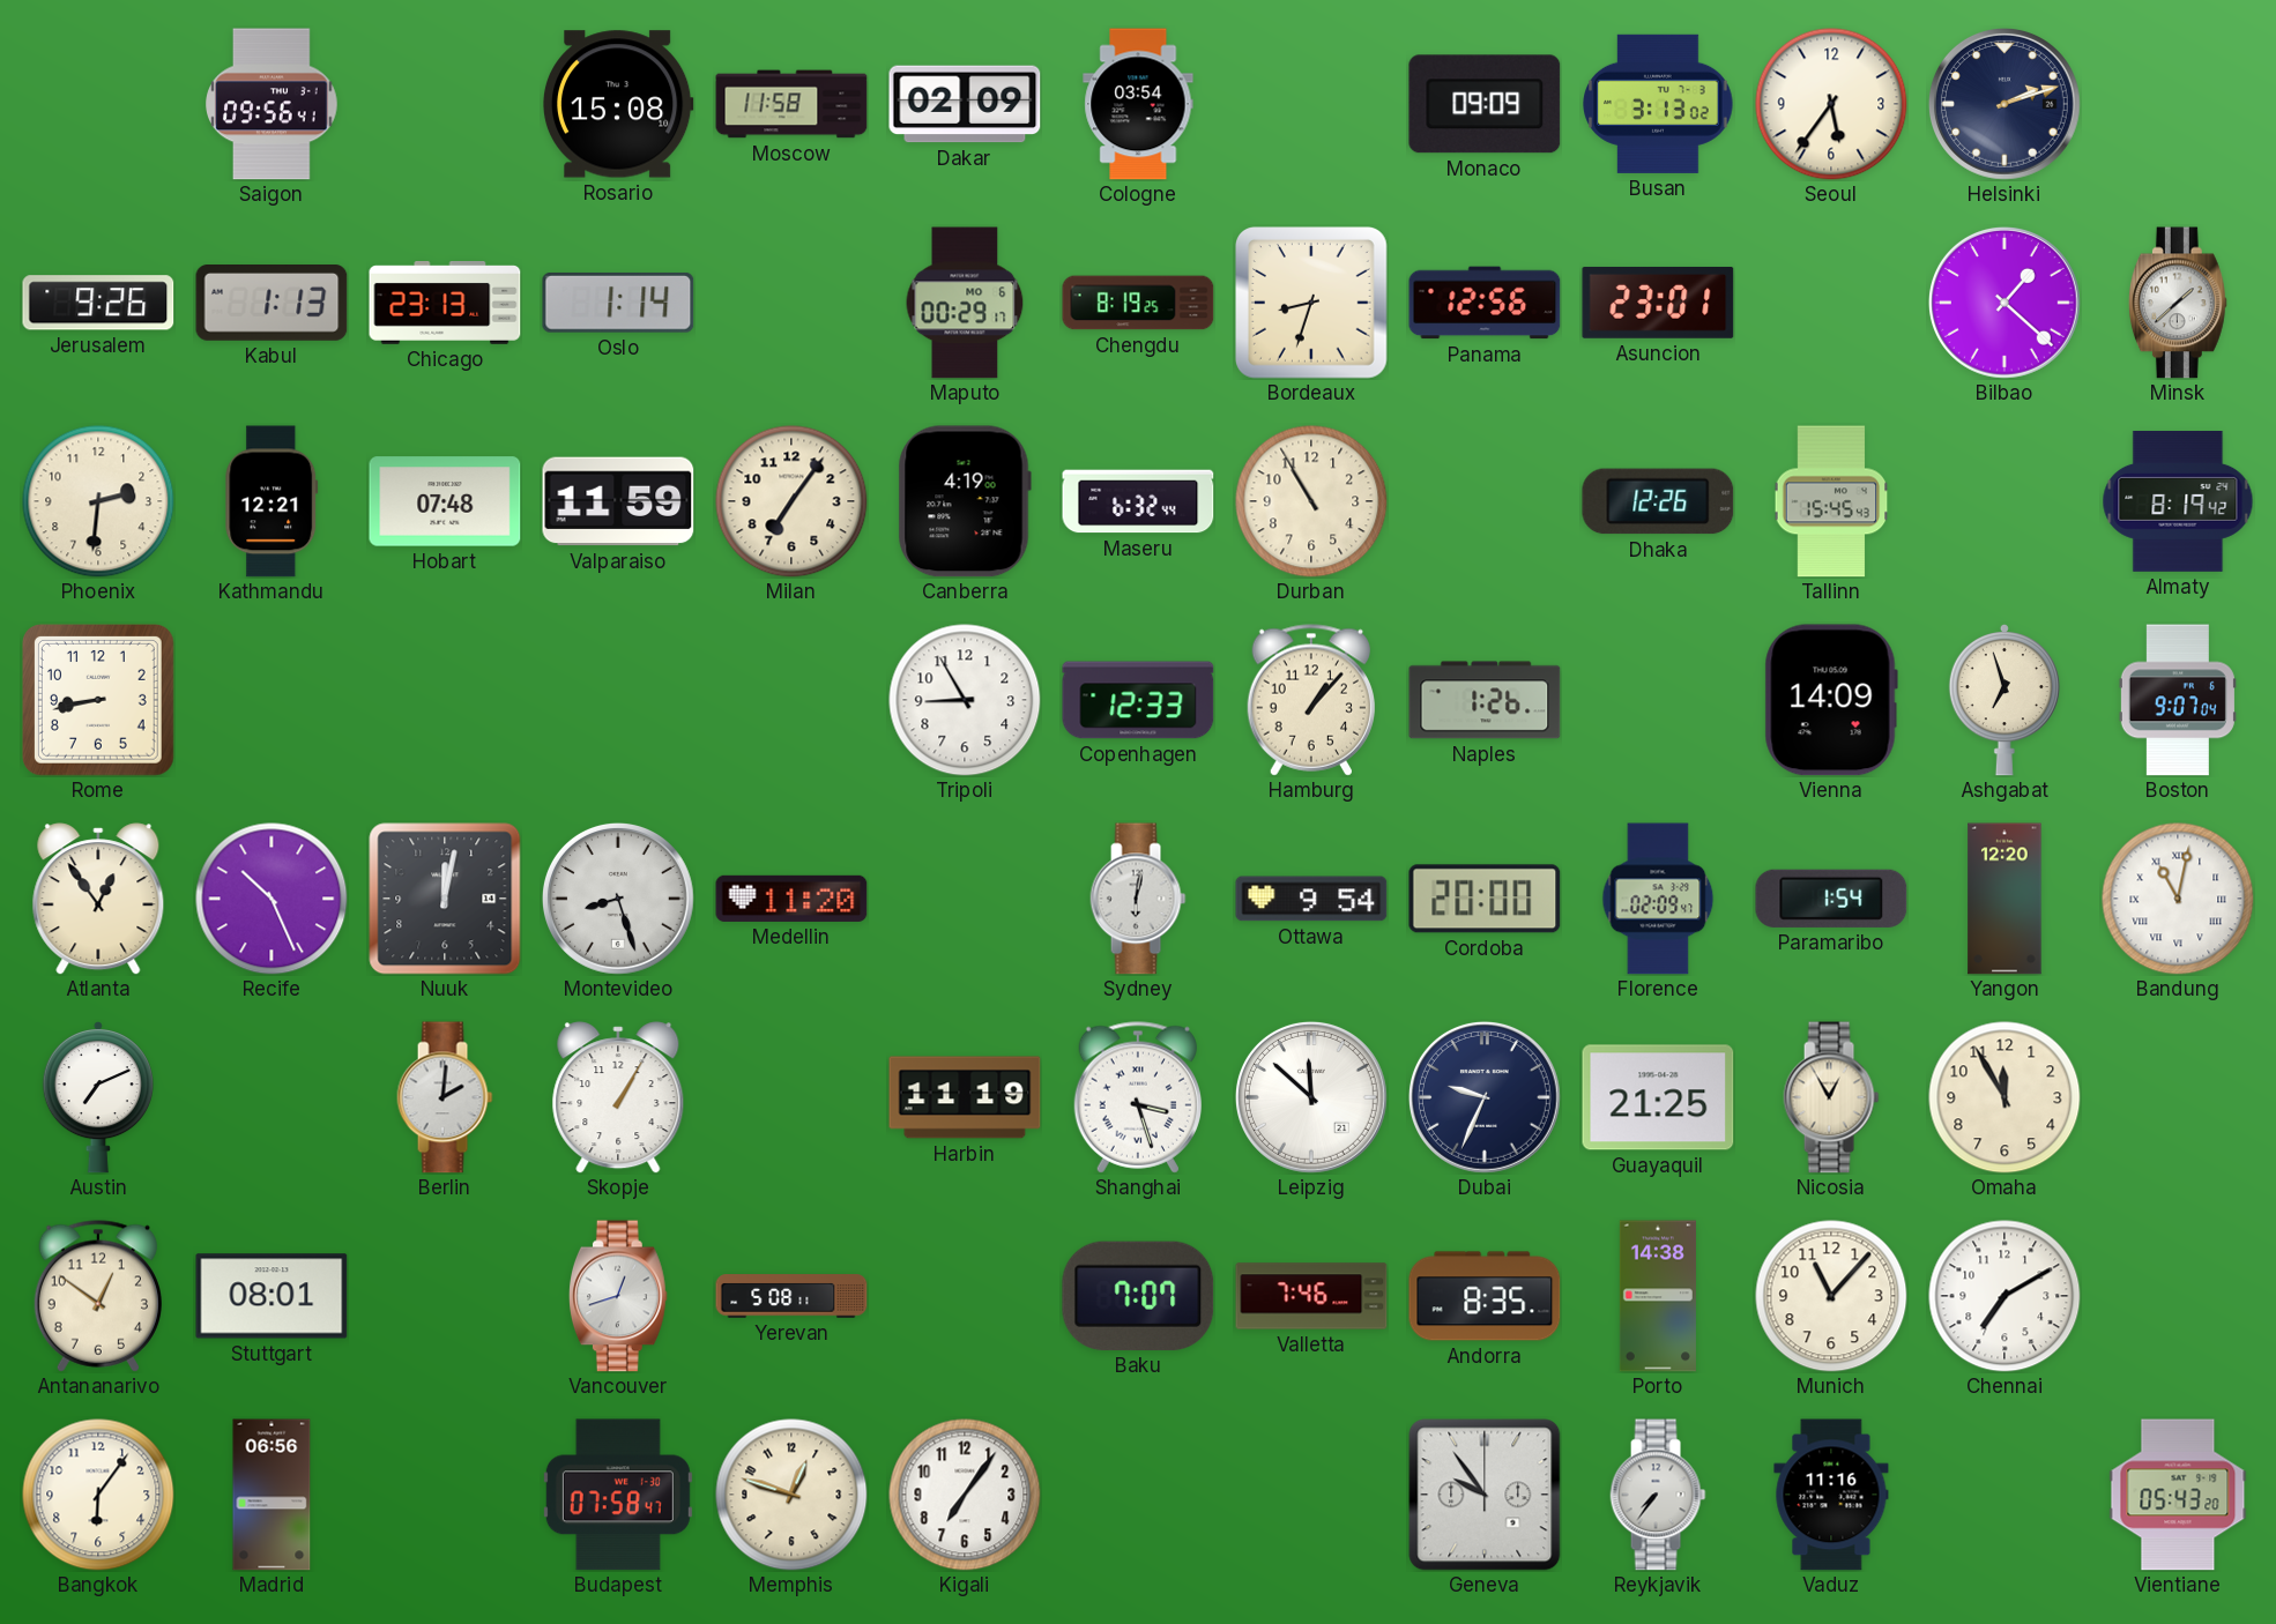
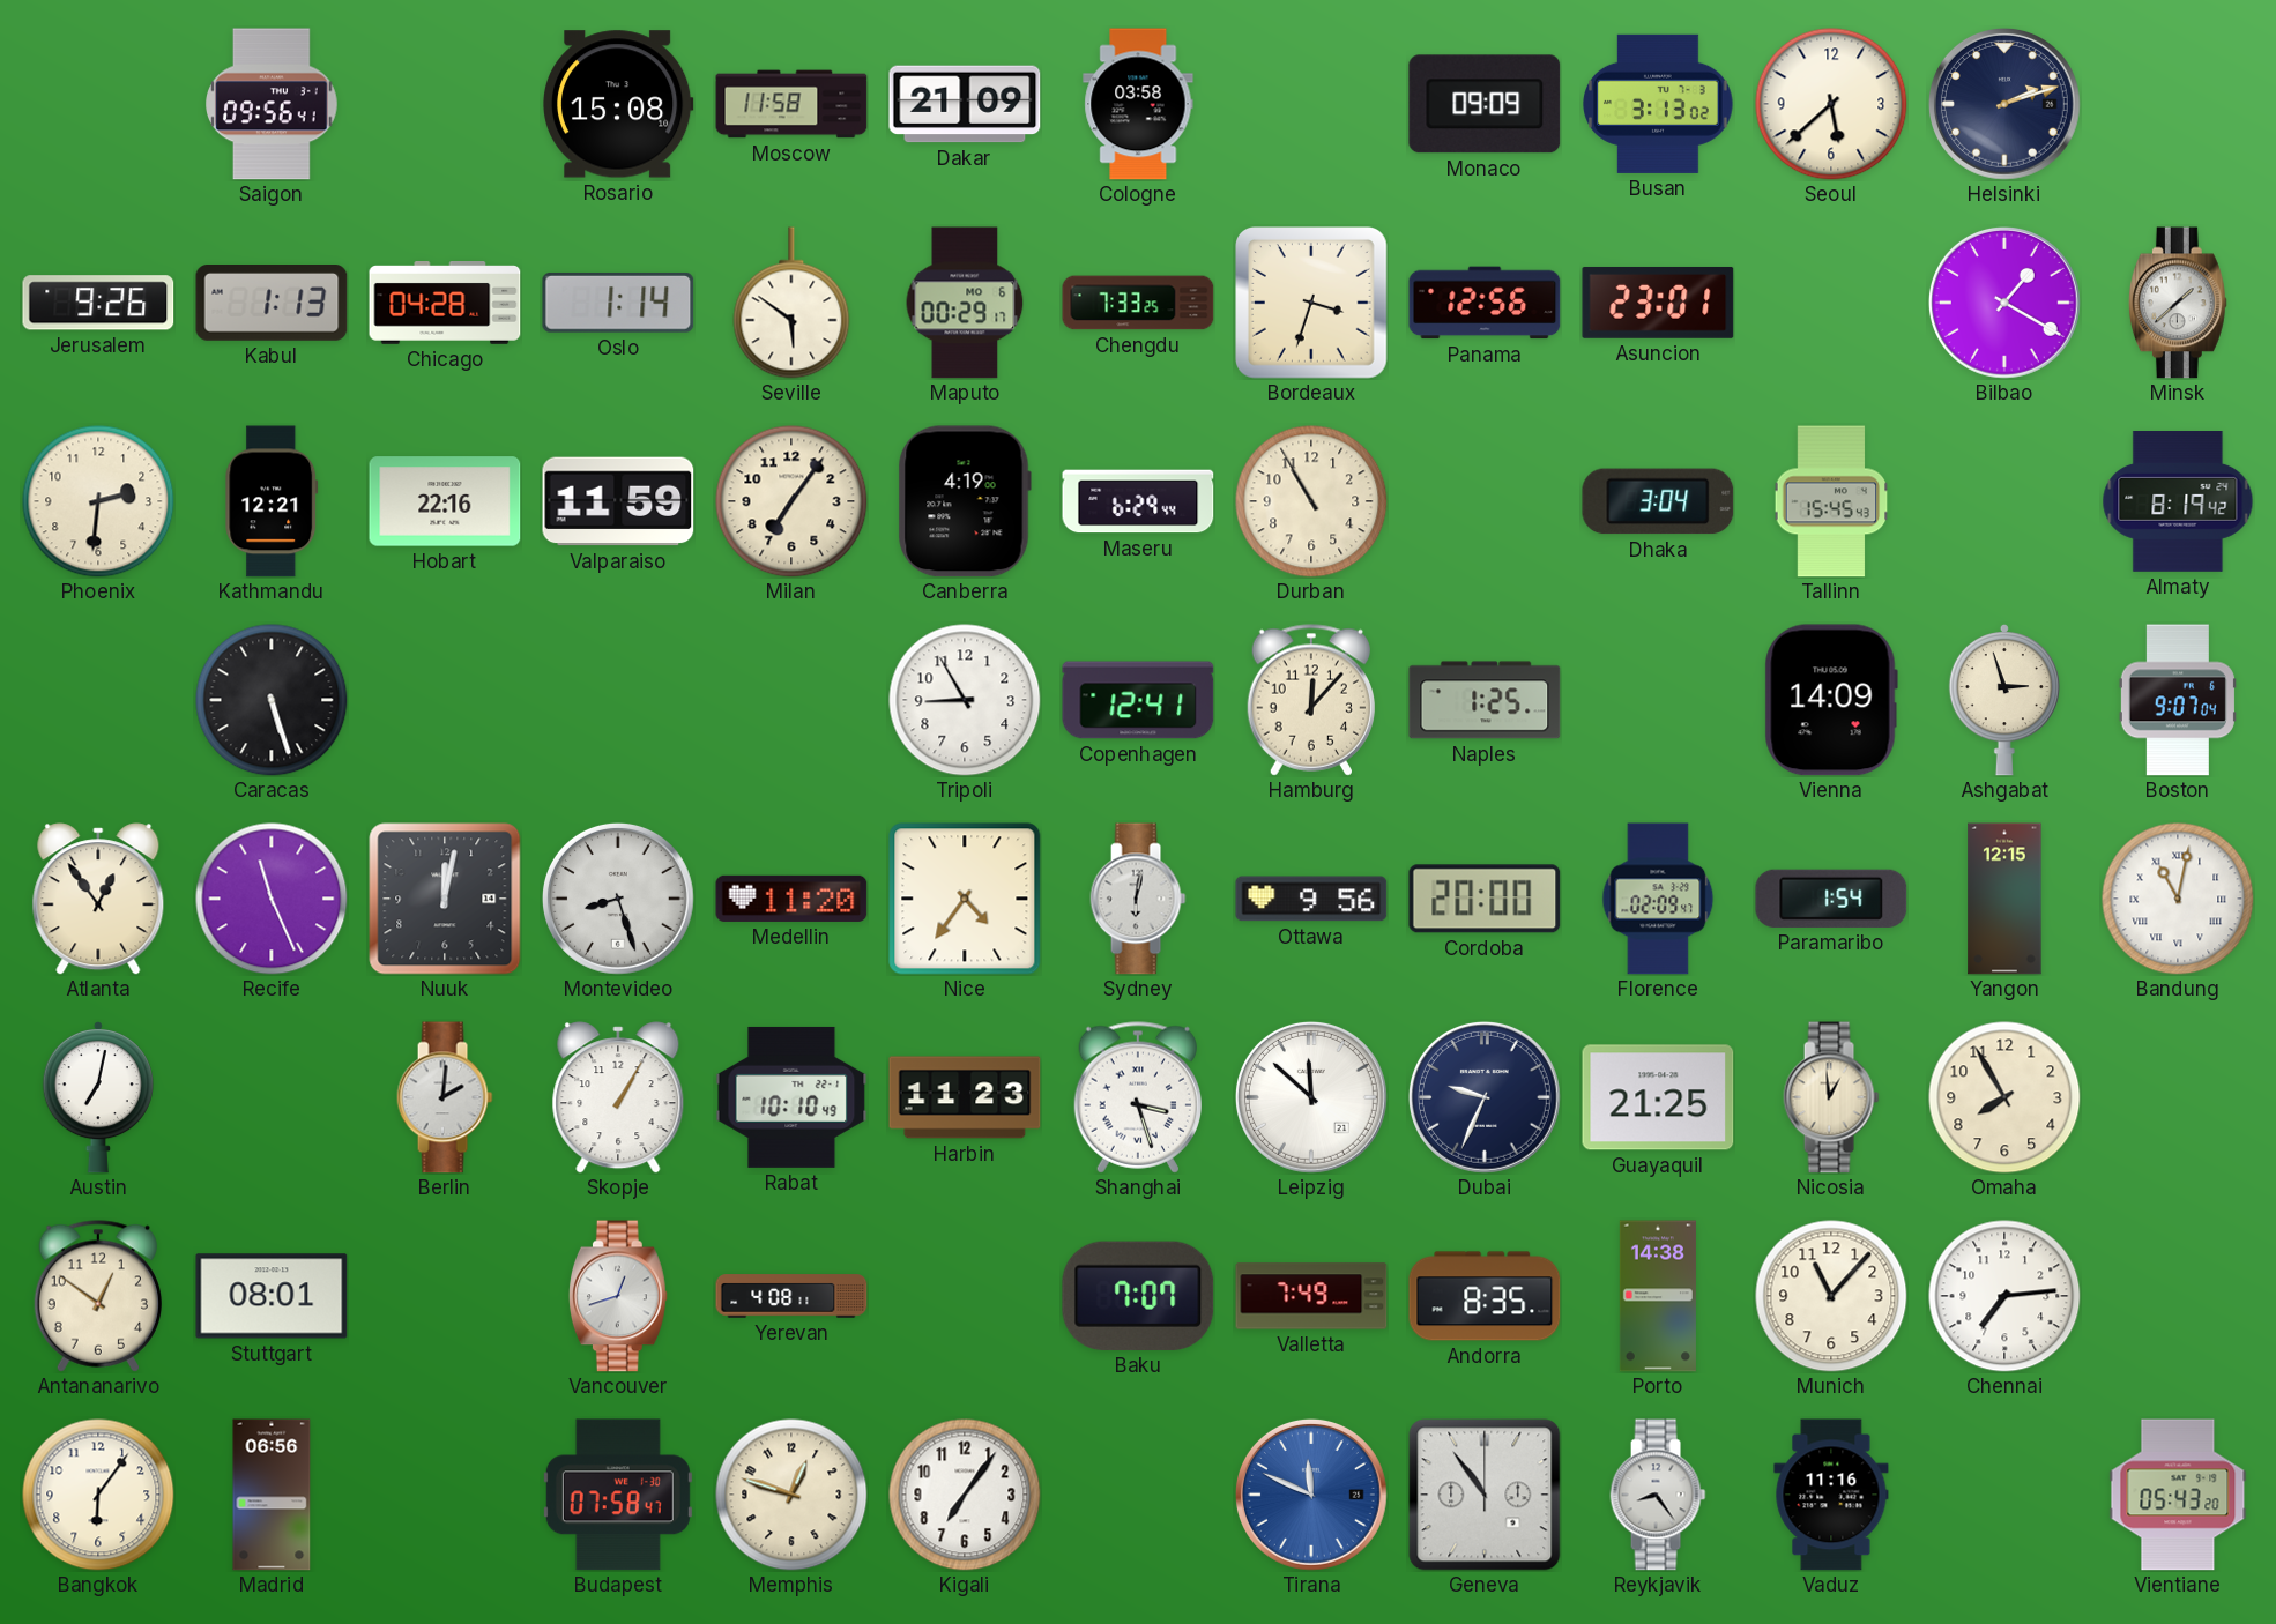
Dakar: 02:09 -> 21:09 (965, 104)
Cologne: 03:54 -> 03:58 (1138, 104)
Seoul: 5:36 -> 5:38 (1831, 104)
Chicago: 23:13 -> 04:28 (445, 304)
Seville: none -> 5:51 (791, 303)
Chengdu: 8:19 -> 7:33 (1138, 303)
Bordeaux: 8:33 -> 3:33 (1312, 304)
Bilbao: 1:22 -> 1:20 (2004, 303)
Hobart: 07:48 -> 22:16 (445, 501)
Maseru: 6:32 -> 6:29 (1138, 501)
Dhaka: 12:26 -> 3:04 (1658, 501)
Rome: 8:43 -> none (99, 701)
Caracas: none -> 5:27 (272, 700)
Copenhagen: 12:33 -> 12:41 (1138, 700)
Hamburg: 1:07 -> 12:07 (1310, 700)
Naples: 1:26 -> 1:25 (1485, 700)
Ashgabat: 6:57 -> 2:57 (2004, 700)
Recife: 10:26 -> 11:26 (272, 899)
Nice: none -> 4:36 (965, 899)
Ottawa: 9:54 -> 9:56 (1311, 899)
Yangon: 12:20 -> 12:15 (2004, 899)
Austin: 7:11 -> 7:02 (98, 1097)
Rabat: none -> 10:10 (791, 1097)
Harbin: 11:19 -> 11:23 (965, 1097)
Nicosia: 12:55 -> 12:59 (1831, 1097)
Omaha: 11:55 -> 7:55 (2004, 1097)
Yerevan: 5:08 -> 4:08 (791, 1296)
Valletta: 7:46 -> 7:49 (1311, 1296)
Chennai: 7:10 -> 7:14 (2004, 1296)
Tirana: none -> 11:49 (1311, 1495)
Geneva: 9:54 -> 10:54 (1485, 1495)
Reykjavik: 7:36 -> 8:24 (1658, 1495)
